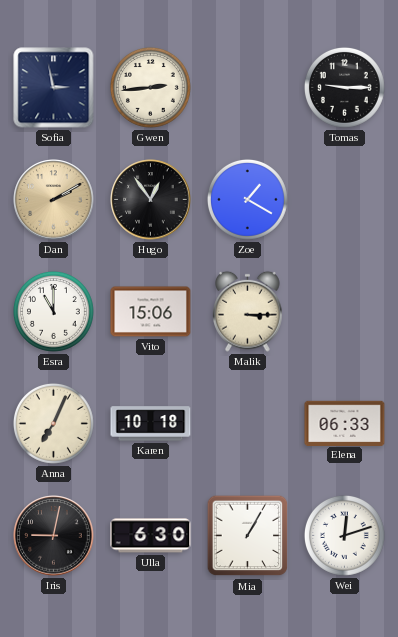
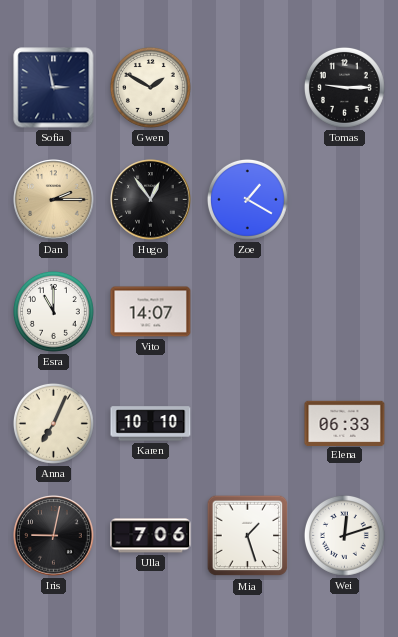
Gwen: 2:44 -> 1:50 (150, 87)
Dan: 2:10 -> 2:15 (54, 200)
Vito: 15:06 -> 14:07 (151, 312)
Malik: 3:15 -> none (248, 311)
Karen: 10:18 -> 10:10 (151, 424)
Ulla: 6:30 -> 7:06 (151, 536)
Mia: 1:05 -> 1:27 (248, 536)
